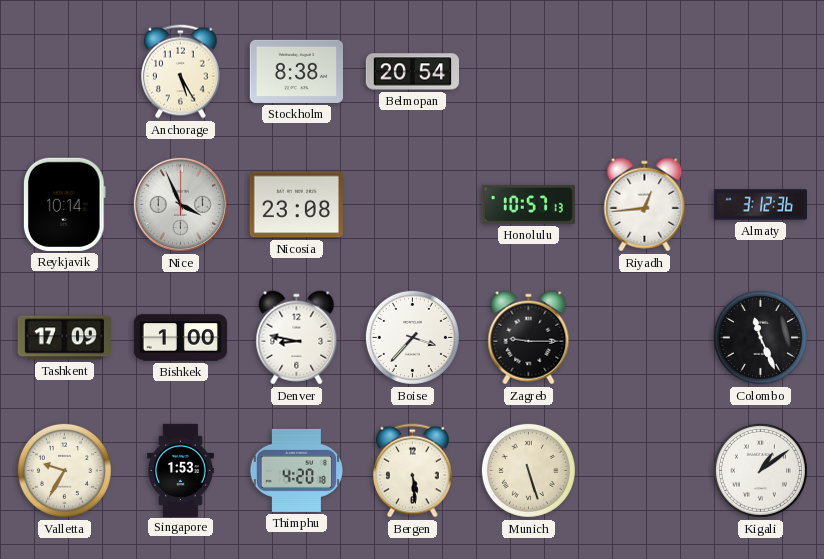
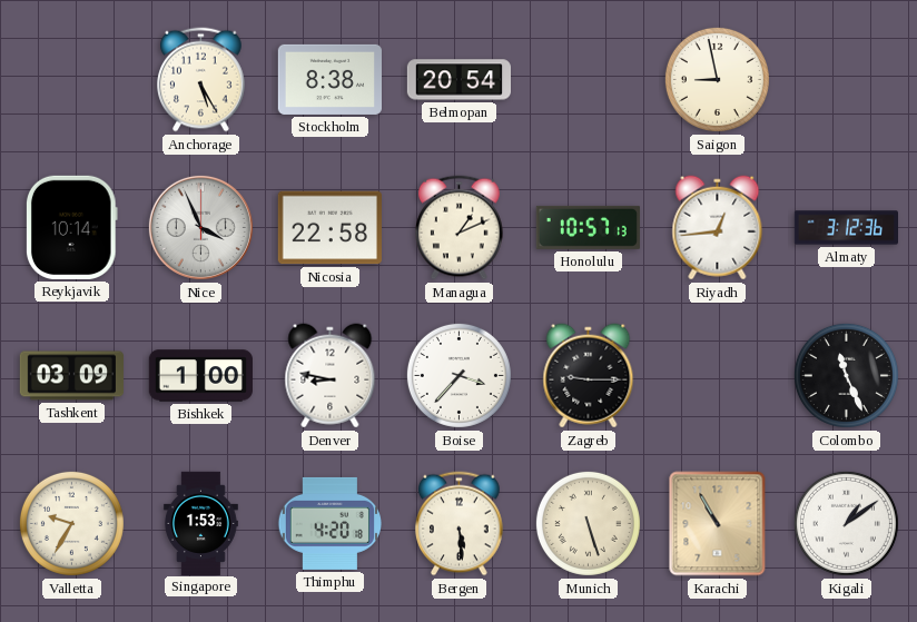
Saigon: none -> 8:58 (717, 79)
Nicosia: 23:08 -> 22:58 (329, 228)
Managua: none -> 1:11 (460, 228)
Tashkent: 17:09 -> 03:09 (71, 376)
Karachi: none -> 10:55 (718, 524)
